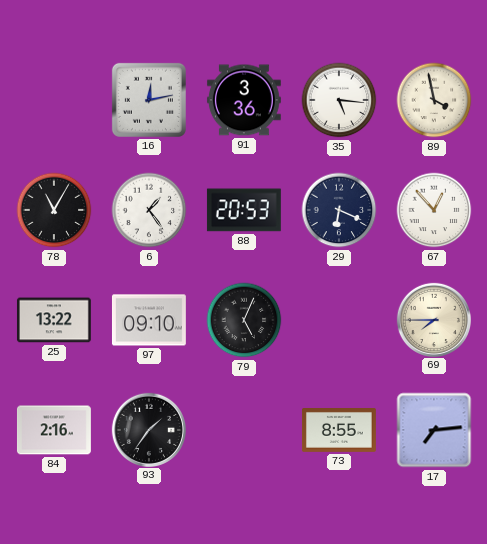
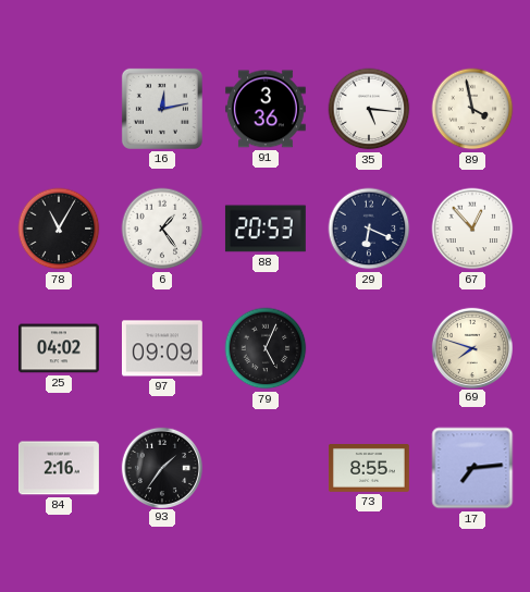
25: 13:22 -> 04:02 (59, 348)
97: 09:10 -> 09:09 (162, 348)
69: 7:45 -> 7:48 (471, 347)
